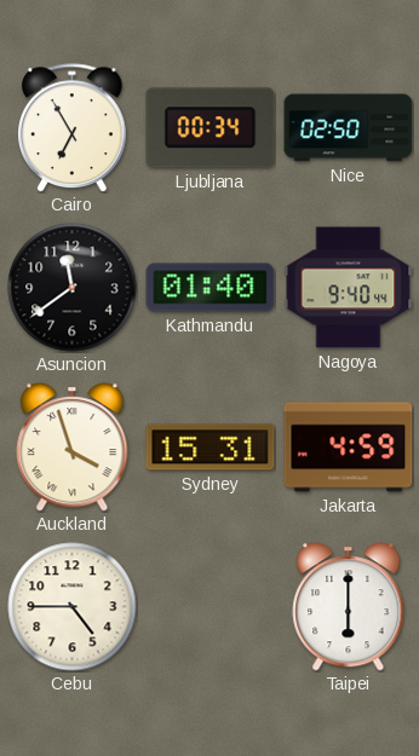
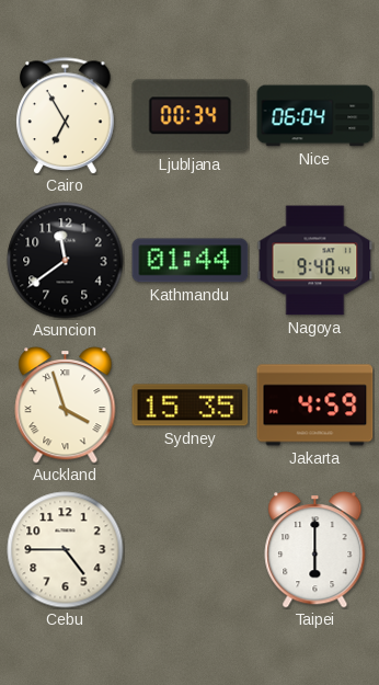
Nice: 02:50 -> 06:04 (315, 116)
Kathmandu: 01:40 -> 01:44 (191, 261)
Sydney: 15:31 -> 15:35 (191, 406)
